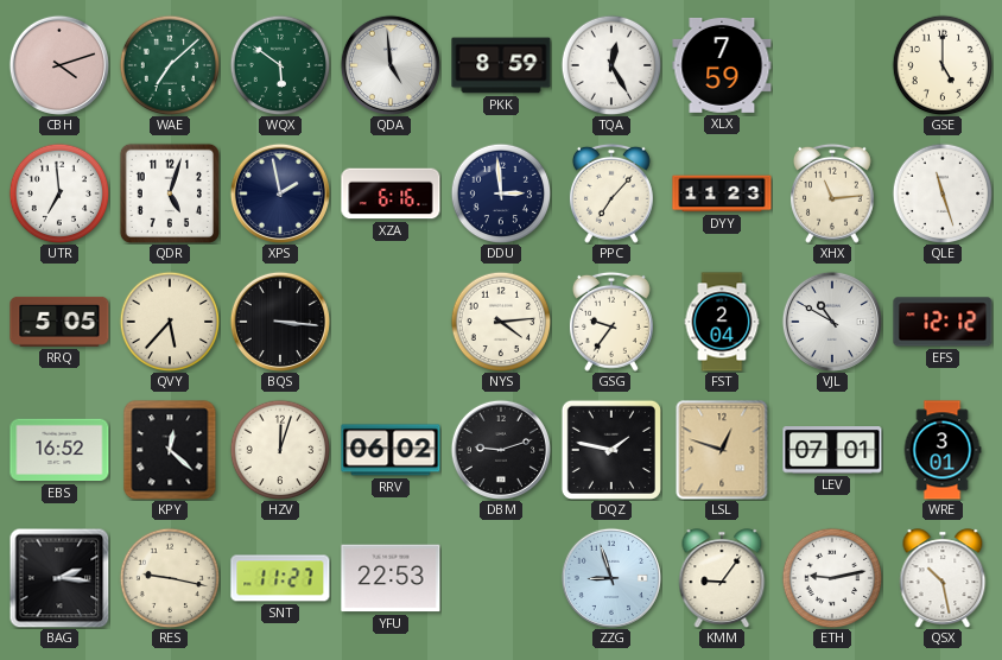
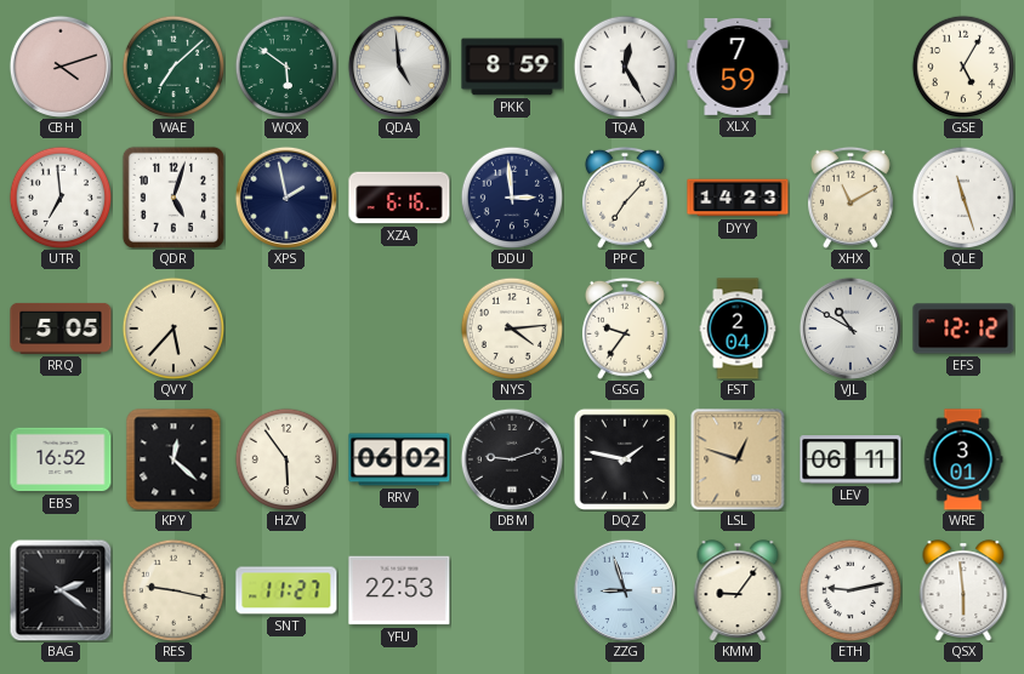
GSE: 5:00 -> 5:05 (963, 67)
DYY: 11:23 -> 14:23 (738, 198)
XHX: 11:14 -> 11:10 (851, 198)
BQS: 3:16 -> none (280, 322)
HZV: 12:03 -> 5:54 (286, 459)
LEV: 07:01 -> 06:11 (851, 459)
BAG: 2:16 -> 2:21 (61, 590)
QSX: 10:28 -> 5:59 (963, 590)
